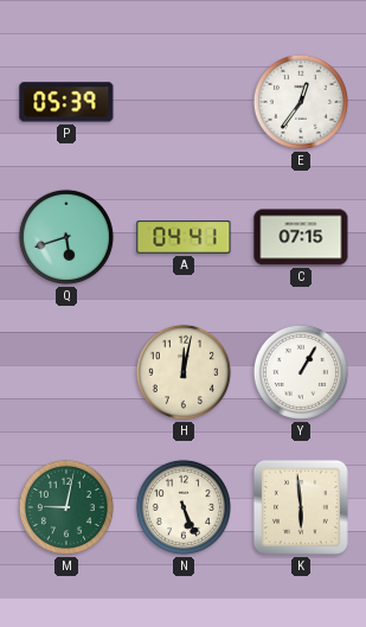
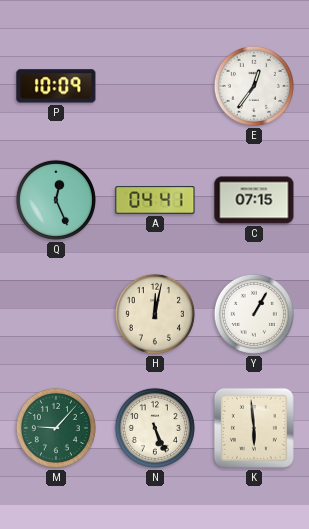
P: 05:39 -> 10:09 (56, 86)
Q: 5:42 -> 12:26 (56, 200)
M: 9:02 -> 9:07 (56, 428)
